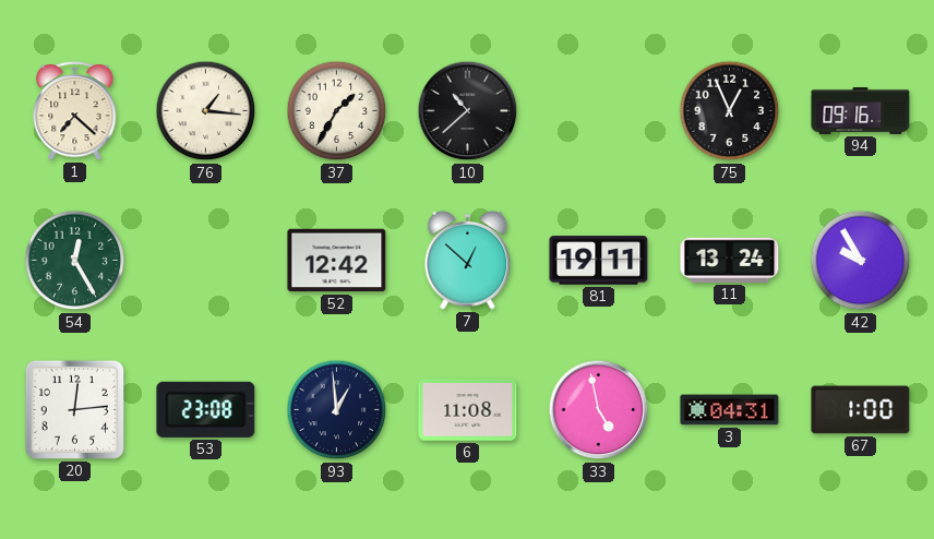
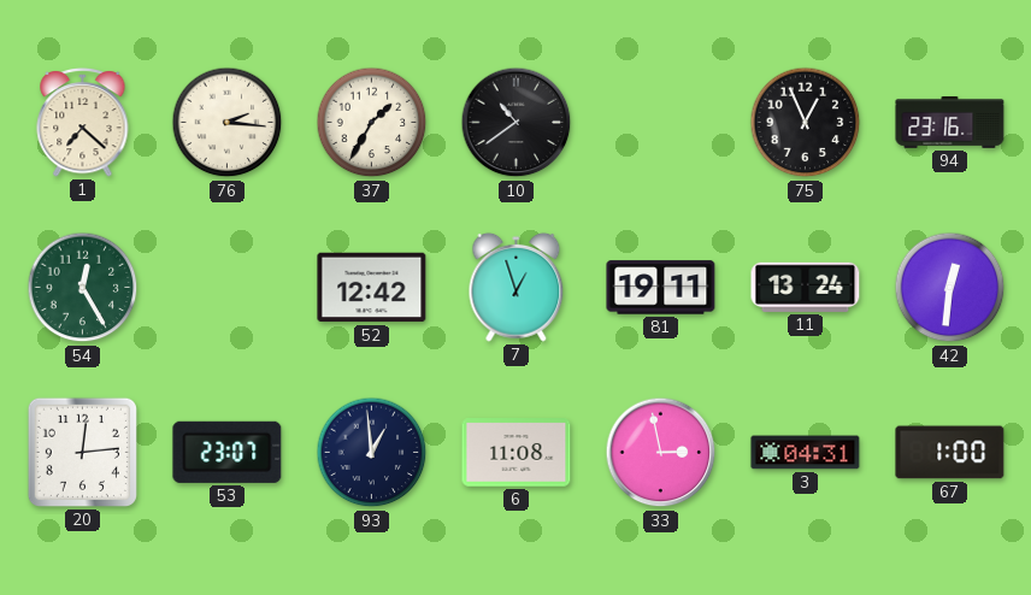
76: 1:16 -> 2:16 (228, 123)
10: 10:38 -> 10:39 (517, 123)
94: 09:16 -> 23:16 (950, 123)
7: 12:52 -> 12:57 (517, 287)
42: 9:55 -> 12:31 (950, 288)
53: 23:08 -> 23:07 (228, 452)
33: 4:58 -> 2:58 (661, 453)
